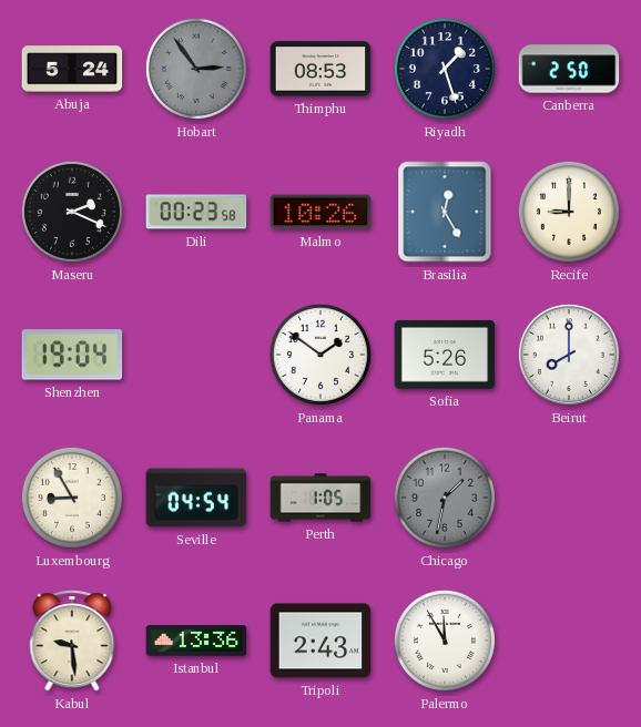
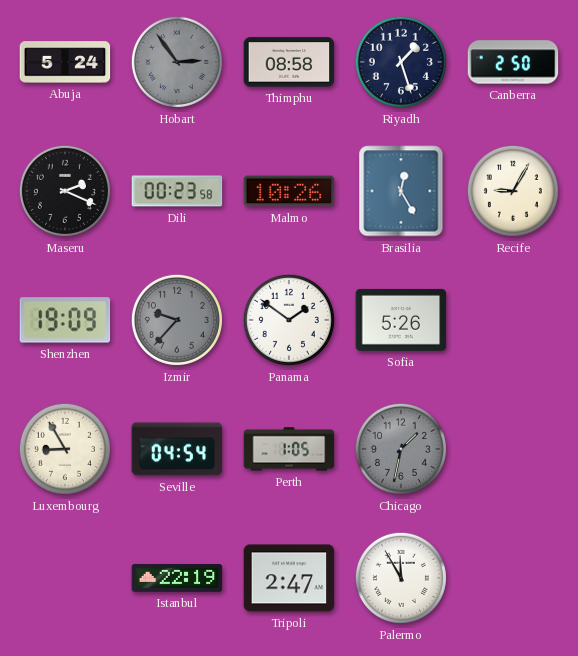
Thimphu: 08:53 -> 08:58 (289, 62)
Recife: 9:00 -> 9:05 (513, 191)
Shenzhen: 19:04 -> 19:09 (65, 320)
Izmir: none -> 9:37 (177, 320)
Beirut: 8:00 -> none (569, 355)
Kabul: 9:29 -> none (72, 641)
Istanbul: 13:36 -> 22:19 (177, 579)
Tripoli: 2:43 -> 2:47 (289, 578)
